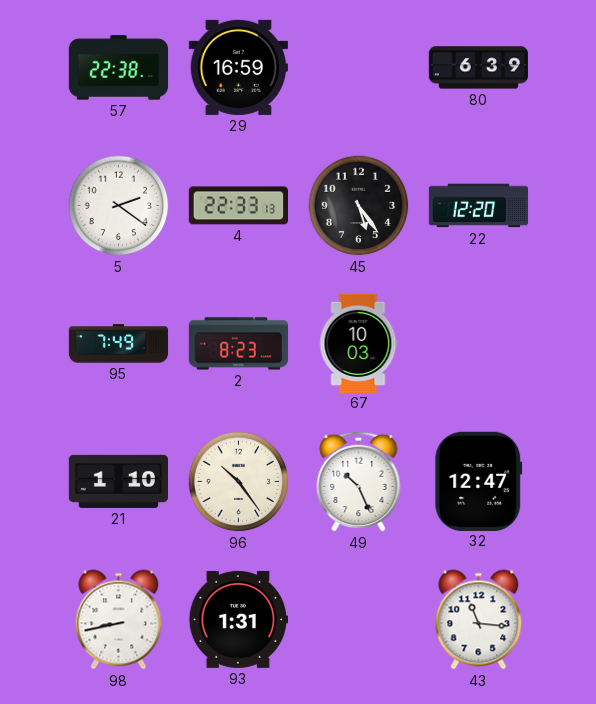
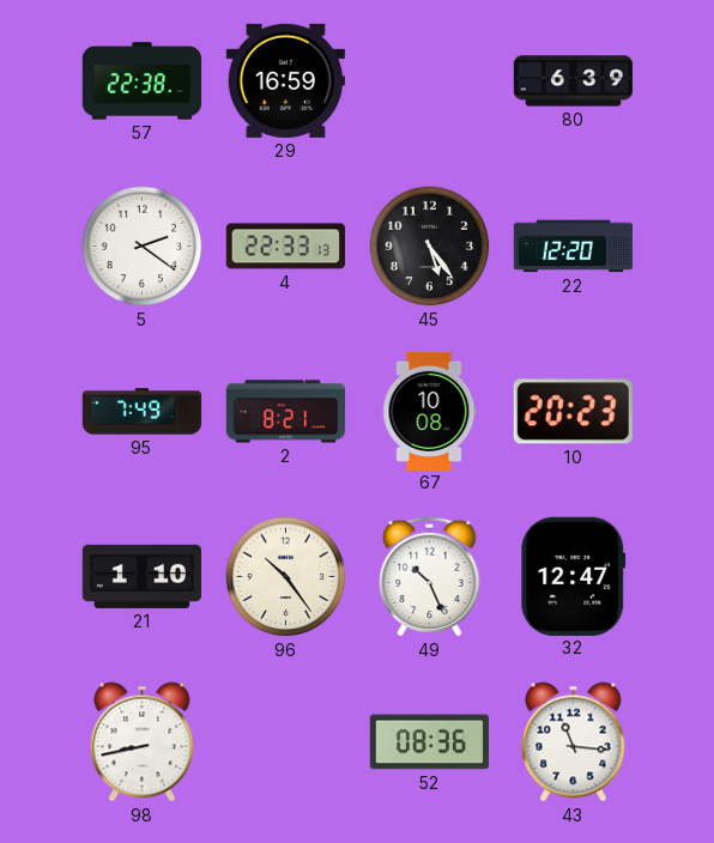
2: 8:23 -> 8:21 (286, 412)
67: 10:03 -> 10:08 (430, 411)
10: none -> 20:23 (573, 412)
93: 1:31 -> none (238, 619)
52: none -> 08:36 (429, 742)
